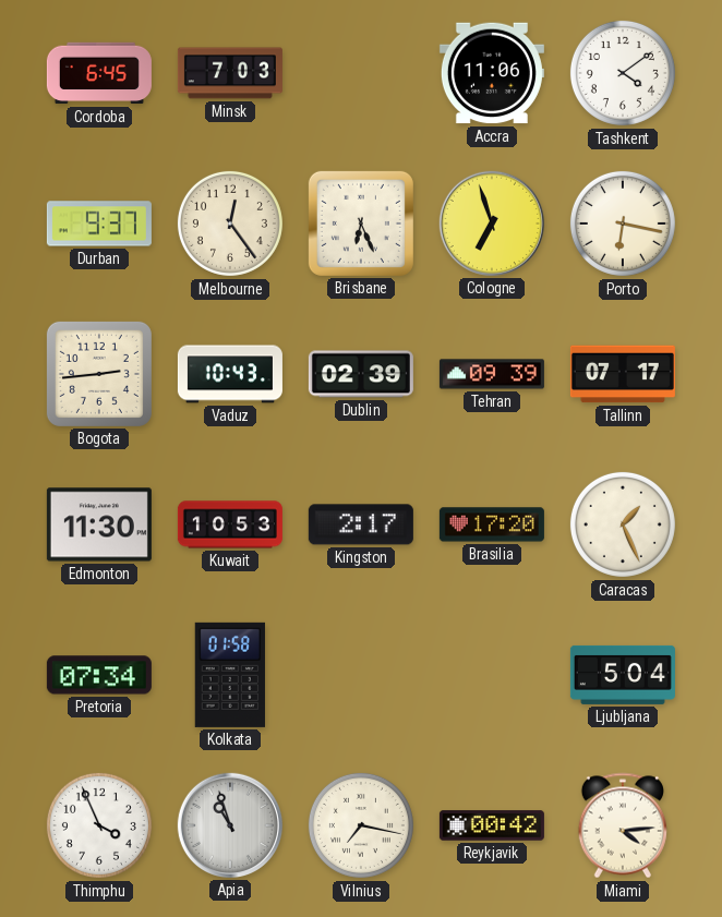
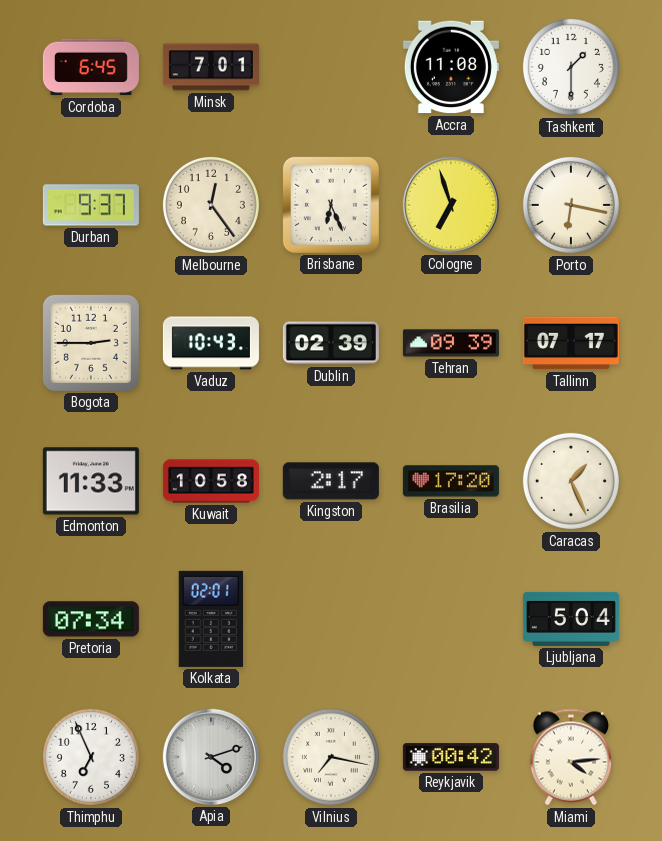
Minsk: 7:03 -> 7:01 (211, 67)
Accra: 11:06 -> 11:08 (451, 67)
Tashkent: 4:09 -> 1:30 (571, 67)
Bogota: 2:44 -> 2:45 (91, 343)
Edmonton: 11:30 -> 11:33 (91, 481)
Kuwait: 10:53 -> 10:58 (211, 481)
Kolkata: 01:58 -> 02:01 (211, 619)
Thimphu: 3:56 -> 6:56 (91, 757)
Apia: 10:57 -> 4:12 (211, 757)
